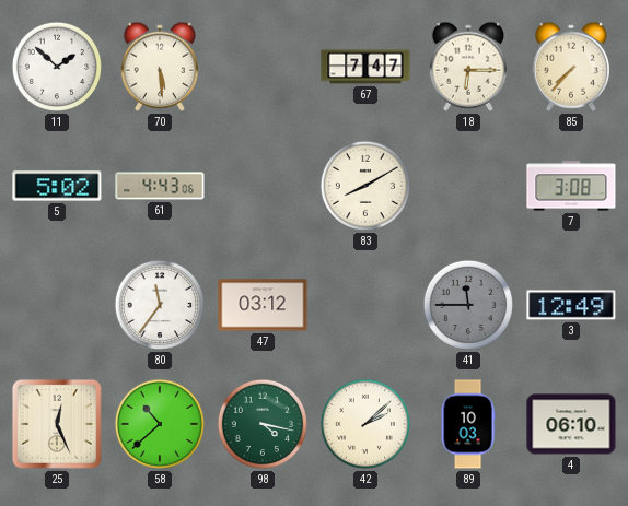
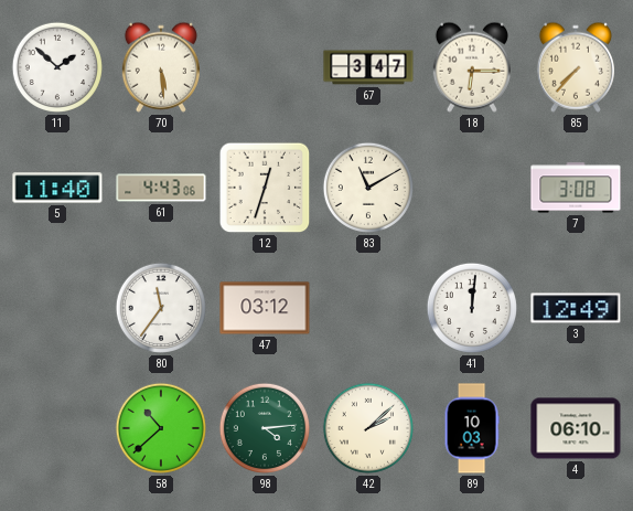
67: 7:47 -> 3:47 (368, 67)
5: 5:02 -> 11:40 (57, 188)
12: none -> 12:33 (265, 188)
83: 8:10 -> 11:10 (368, 188)
41: 11:45 -> 12:01 (472, 308)
41 dial: grey -> white (472, 308)
25: 12:26 -> none (57, 424)
98: 4:17 -> 4:14 (265, 428)
